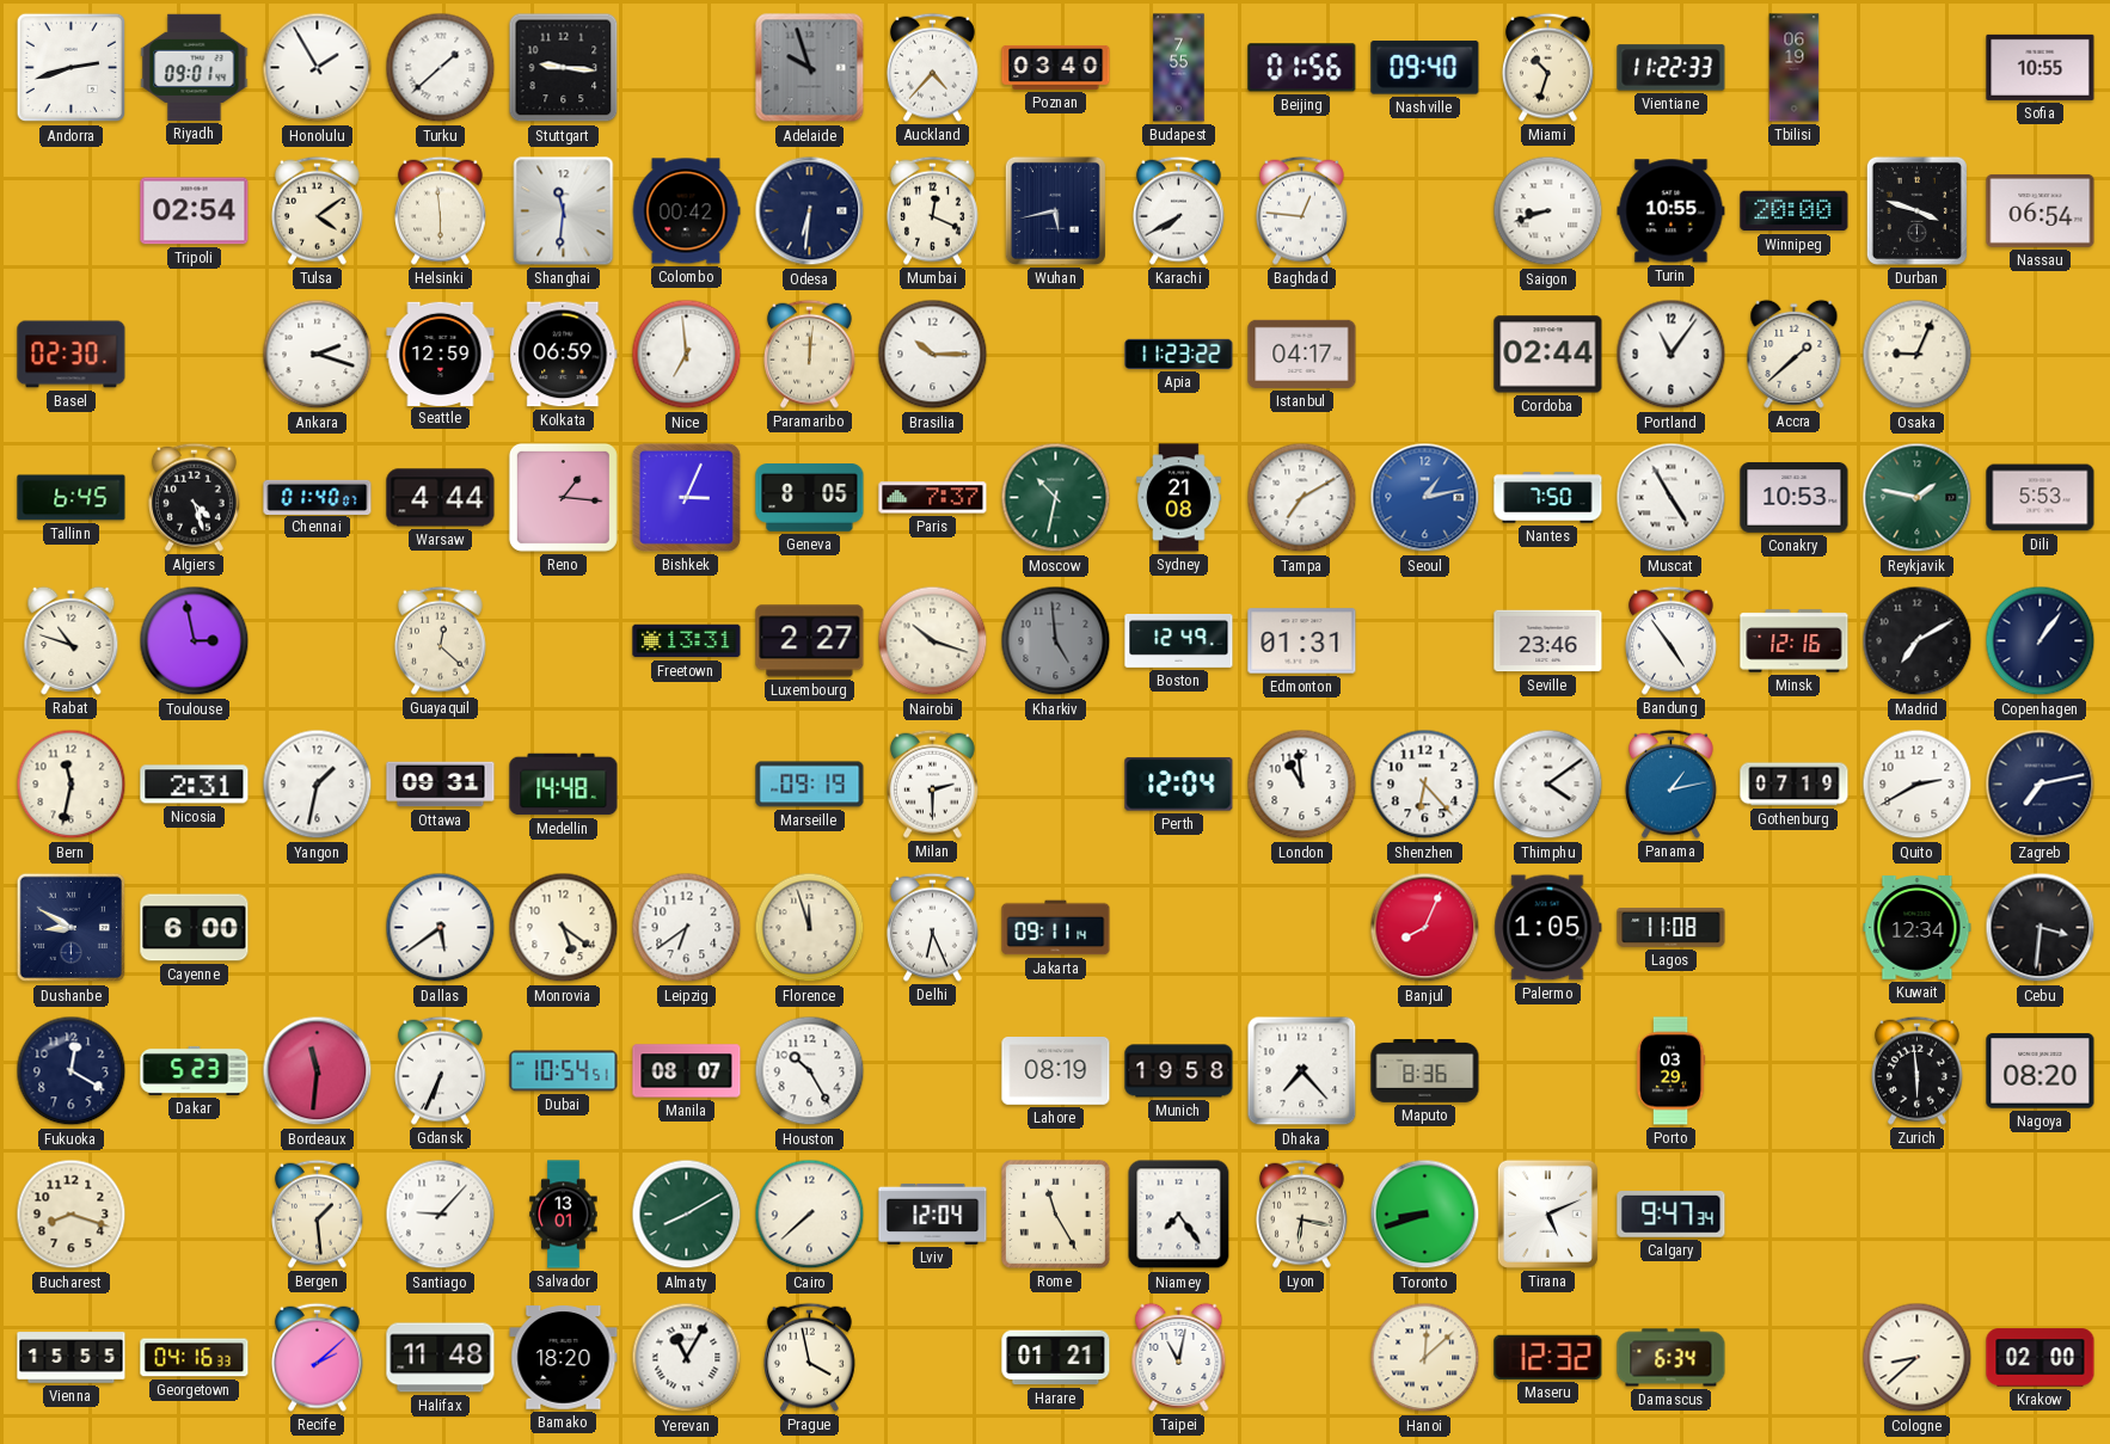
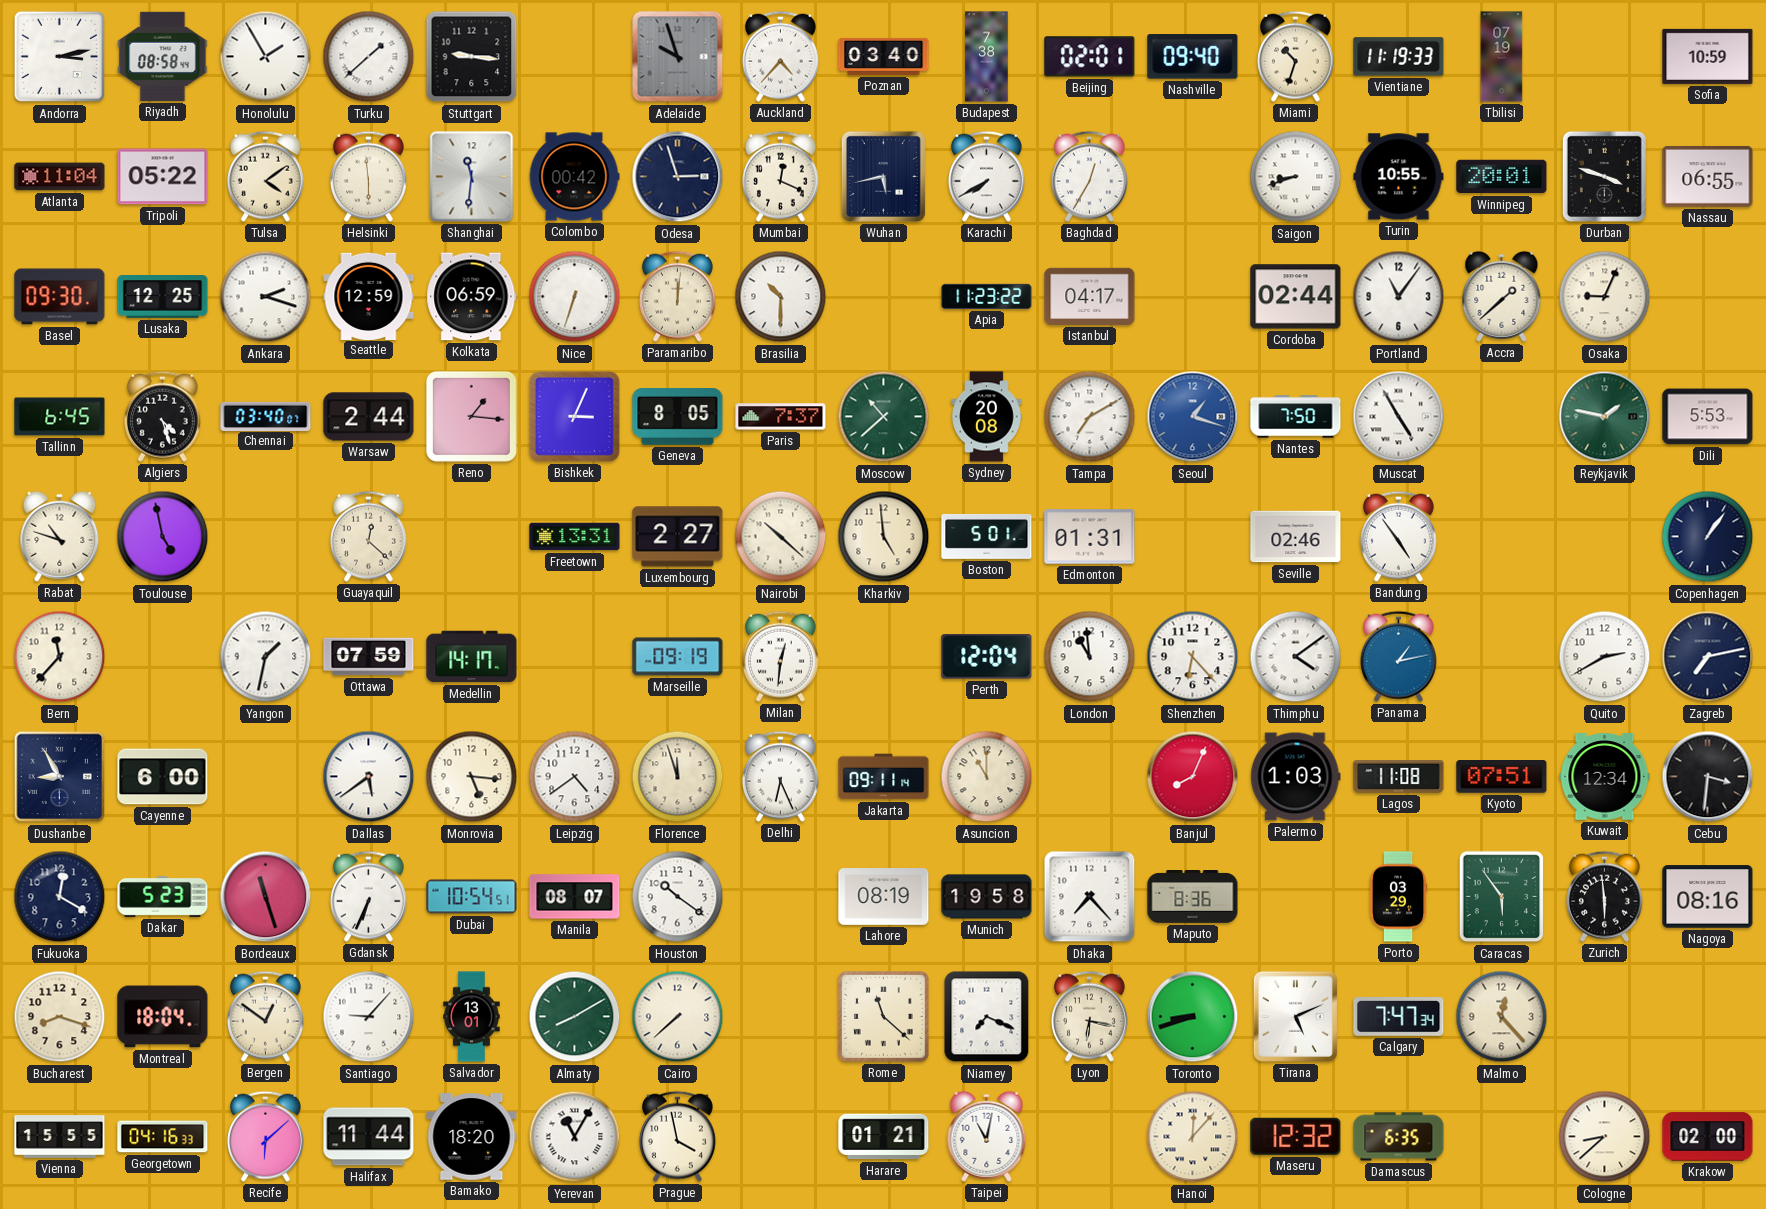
Andorra: 2:42 -> 3:13 (60, 57)
Riyadh: 09:01 -> 08:58 (163, 56)
Budapest: 7:55 -> 7:38 (987, 57)
Beijing: 01:56 -> 02:01 (1090, 57)
Vientiane: 11:22 -> 11:19 (1399, 57)
Tbilisi: 06:19 -> 07:19 (1502, 57)
Sofia: 10:55 -> 10:59 (1708, 56)
Atlanta: none -> 11:04 (60, 177)
Tripoli: 02:54 -> 05:22 (163, 177)
Odesa: 6:31 -> 2:57 (678, 177)
Baghdad: 12:46 -> 12:35 (1089, 176)
Winnipeg: 20:00 -> 20:01 (1502, 177)
Nassau: 06:54 -> 06:55 (1708, 176)
Basel: 02:30 -> 09:30 (60, 297)
Lusaka: none -> 12:25 (163, 297)
Nice: 6:59 -> 6:33 (575, 297)
Brasilia: 10:15 -> 10:30 (781, 297)
Chennai: 01:40 -> 03:40 (266, 416)
Warsaw: 4:44 -> 2:44 (369, 417)
Moscow: 10:32 -> 10:38 (884, 417)
Sydney: 21:08 -> 20:08 (987, 417)
Seoul: 1:13 -> 1:18 (1193, 417)
Conakry: 10:53 -> none (1795, 498)
Toulouse: 2:58 -> 4:58 (163, 537)
Nairobi: 10:18 -> 10:22 (781, 537)
Kharkiv dial: grey -> cream (884, 537)
Boston: 12:49 -> 5:01 (987, 536)
Seville: 23:46 -> 02:46 (1296, 537)
Minsk: 12:16 -> none (1795, 641)
Madrid: 7:10 -> none (1918, 641)
Bern: 11:32 -> 11:37 (60, 657)
Nicosia: 2:31 -> none (195, 785)
Ottawa: 09:31 -> 07:59 (369, 657)
Medellin: 14:48 -> 14:17 (472, 657)
Milan: 2:30 -> 12:31 (780, 656)
Gothenburg: 07:19 -> none (1795, 785)
Dushanbe: 8:50 -> 8:55 (60, 777)
Monrovia: 5:21 -> 5:16 (472, 777)
Leipzig: 6:39 -> 4:39 (575, 777)
Asuncion: none -> 11:00 (987, 777)
Palermo: 1:05 -> 1:03 (1296, 777)
Kyoto: none -> 07:51 (1502, 777)
Bordeaux: 11:31 -> 11:27 (266, 897)
Houston: 10:25 -> 10:21 (678, 897)
Caracas: none -> 5:54 (1502, 897)
Nagoya: 08:20 -> 08:16 (1708, 897)
Montreal: none -> 18:04 (163, 1017)
Bergen: 1:29 -> 12:51 (265, 1016)
Lviv: 12:04 -> none (933, 1213)
Rome: 11:25 -> 11:22 (883, 1016)
Niamey: 7:24 -> 7:19 (987, 1017)
Calgary: 9:47 -> 7:47 (1399, 1017)
Malmo: none -> 12:23 (1502, 1017)
Recife: 2:08 -> 6:08 (265, 1136)
Halifax: 11:48 -> 11:44 (369, 1137)
Hanoi: 12:08 -> 12:07 (1193, 1137)
Damascus: 6:34 -> 6:35 (1399, 1137)
